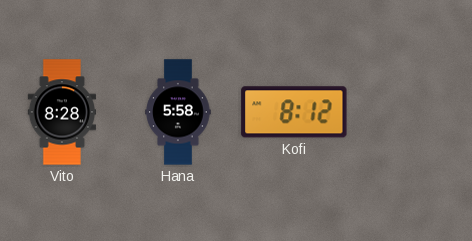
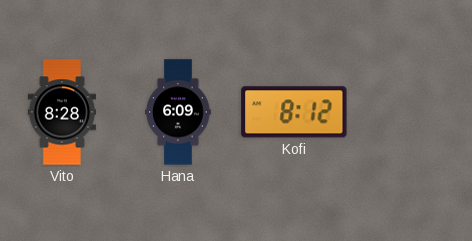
Hana: 5:58 -> 6:09 (178, 112)
